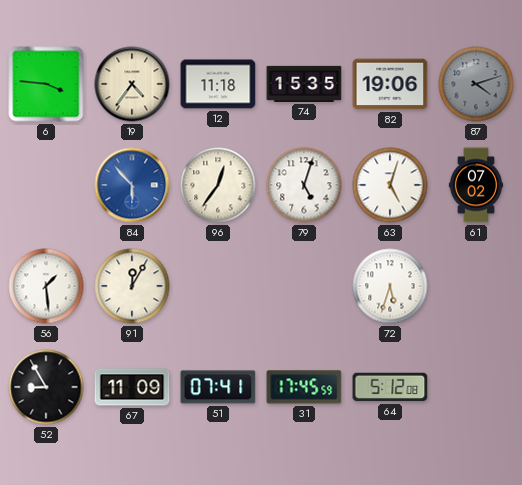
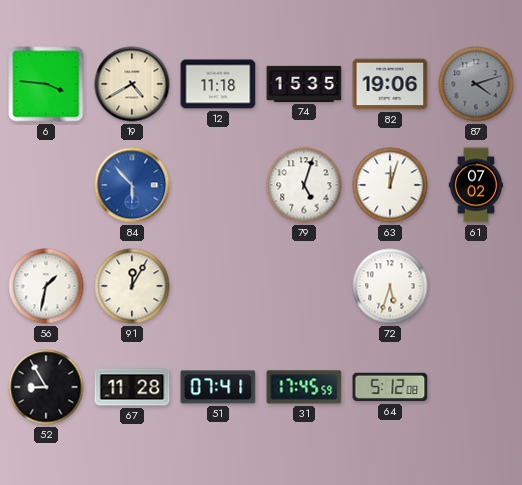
19: 4:36 -> 4:40 (132, 84)
96: 12:36 -> none (218, 185)
63: 5:03 -> 12:03 (390, 185)
56: 1:29 -> 1:32 (46, 286)
67: 11:09 -> 11:28 (132, 387)
